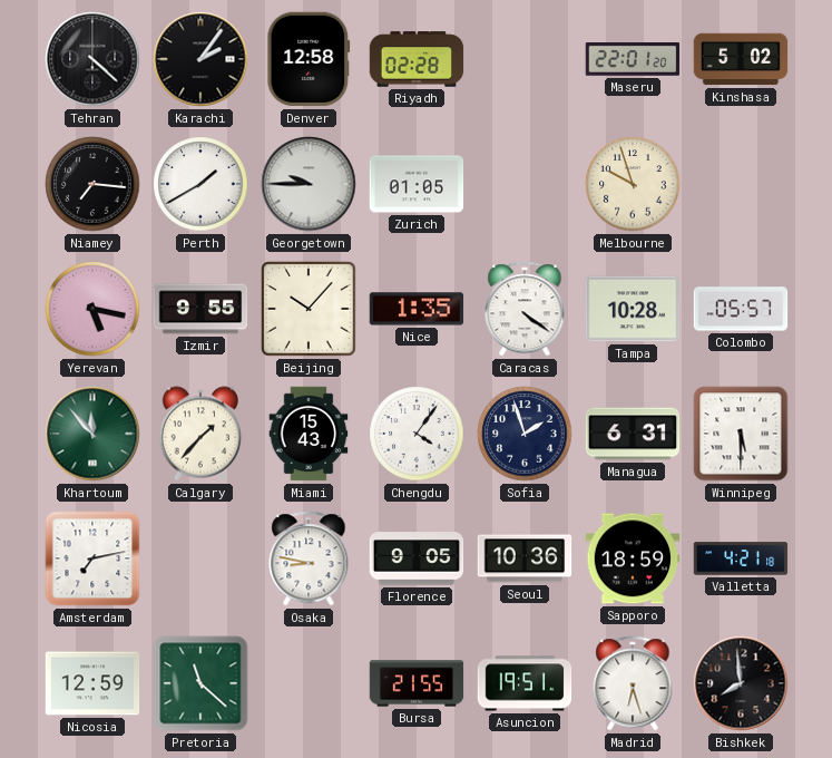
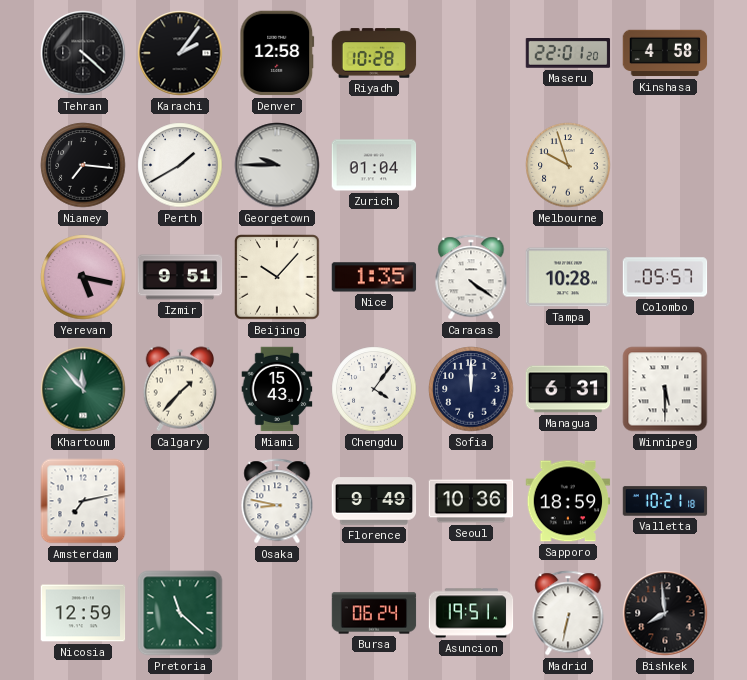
Riyadh: 02:28 -> 10:28 (374, 53)
Kinshasa: 5:02 -> 4:58 (665, 53)
Zurich: 01:05 -> 01:04 (374, 165)
Izmir: 9:55 -> 9:51 (180, 277)
Sofia: 1:57 -> 12:00 (471, 389)
Florence: 9:05 -> 9:49 (374, 501)
Valletta: 4:21 -> 10:21 (665, 501)
Bursa: 21:55 -> 06:24 (374, 613)
Madrid: 6:27 -> 6:32 (568, 613)
